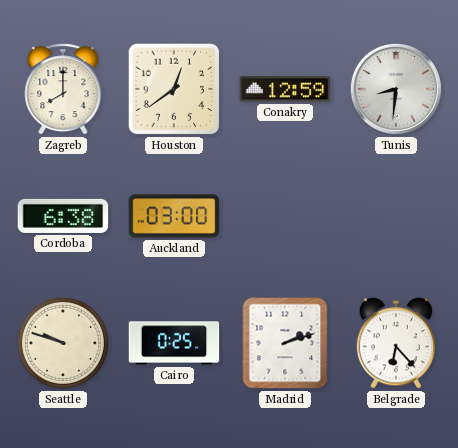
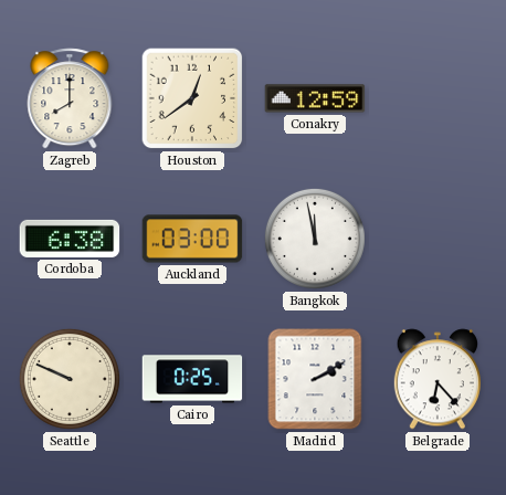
Tunis: 8:31 -> none (396, 89)
Bangkok: none -> 11:58 (315, 239)
Seattle: 9:48 -> 9:49 (70, 379)
Madrid: 2:12 -> 2:10 (315, 379)
